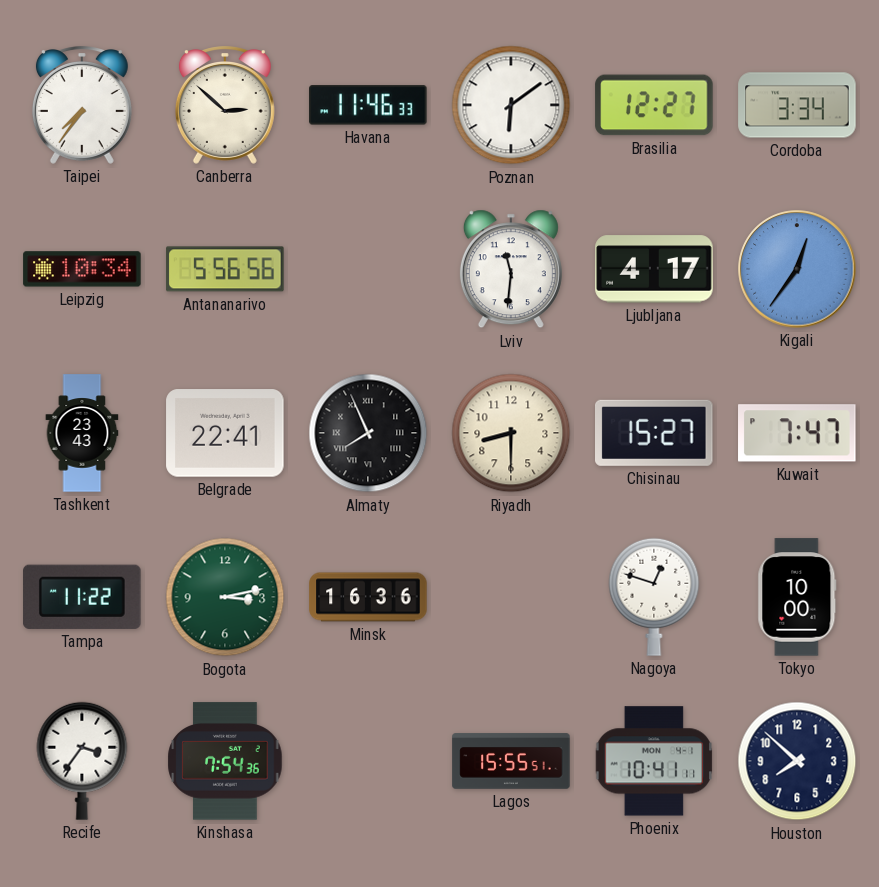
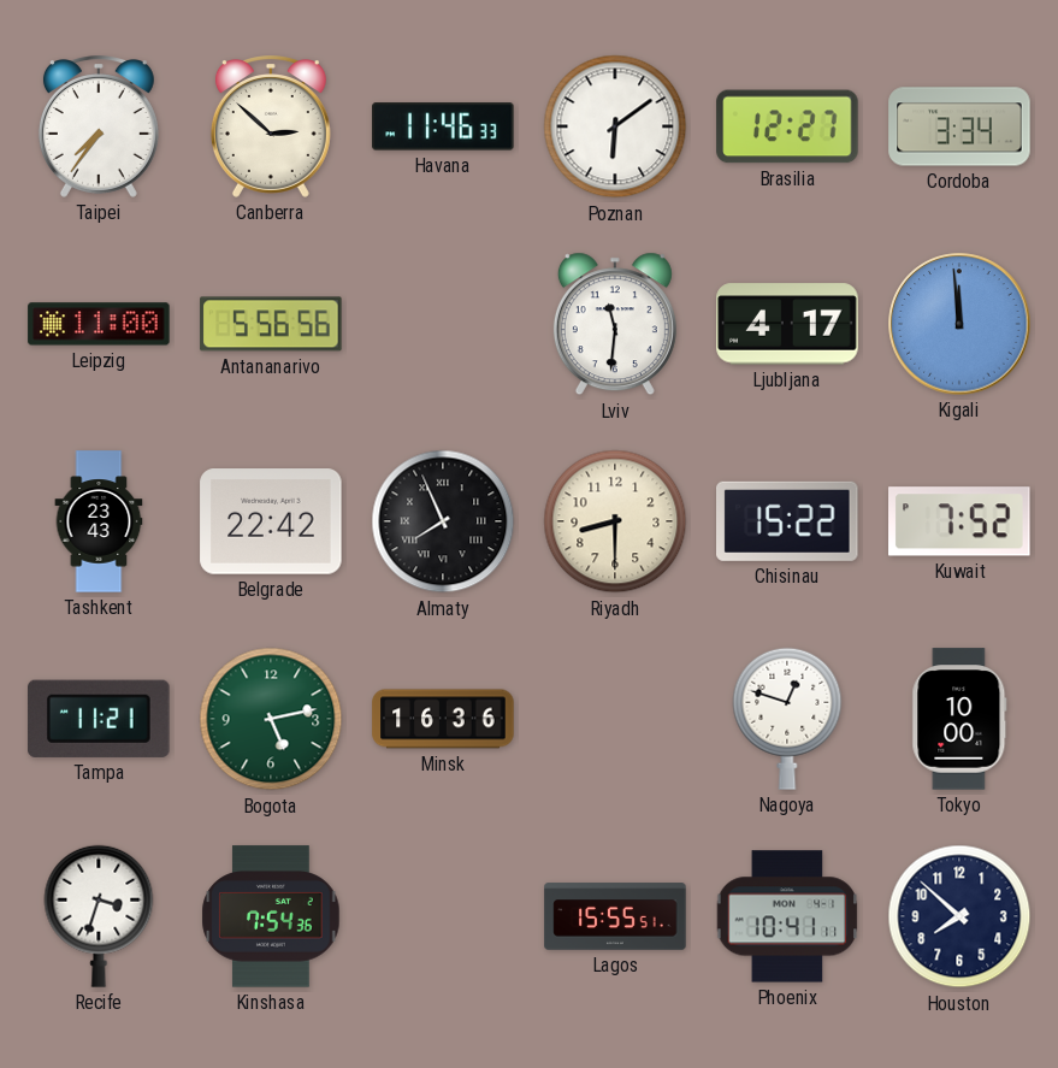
Leipzig: 10:34 -> 11:00 (99, 324)
Kigali: 12:36 -> 11:59 (959, 324)
Belgrade: 22:41 -> 22:42 (271, 521)
Chisinau: 15:27 -> 15:22 (788, 521)
Kuwait: 7:47 -> 7:52 (959, 521)
Tampa: 11:22 -> 11:21 (99, 719)
Bogota: 3:13 -> 5:13 (271, 719)
Recife: 3:36 -> 3:33 (99, 916)
